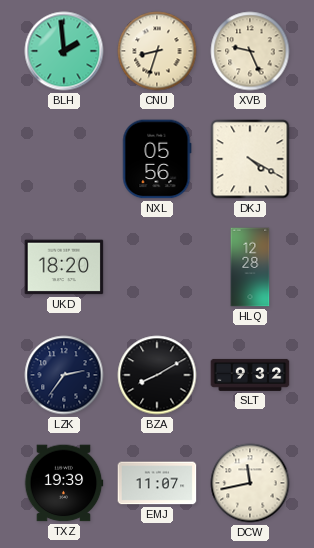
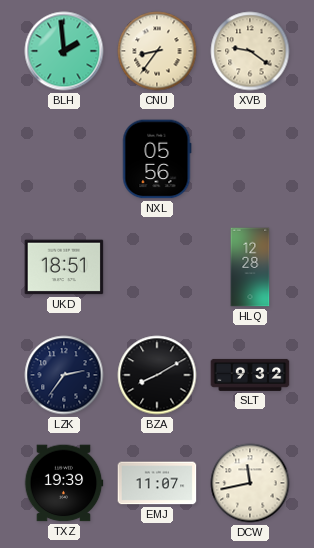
CNU: 8:33 -> 8:36 (157, 51)
XVB: 9:26 -> 9:21 (250, 51)
DKJ: 4:20 -> none (250, 159)
UKD: 18:20 -> 18:51 (64, 267)
